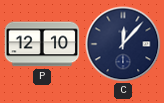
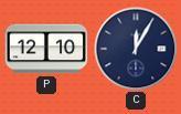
C: 12:07 -> 12:05 (136, 49)
